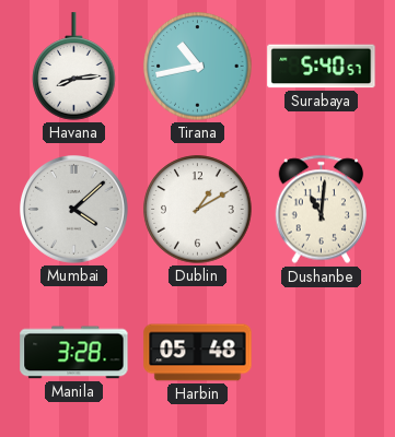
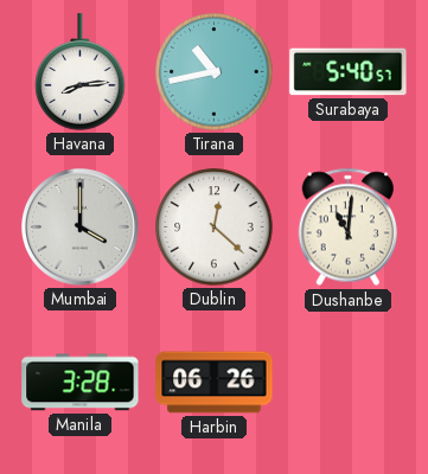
Mumbai: 4:08 -> 4:00 (81, 228)
Dublin: 1:10 -> 12:22 (215, 228)
Harbin: 05:48 -> 06:26 (215, 383)
